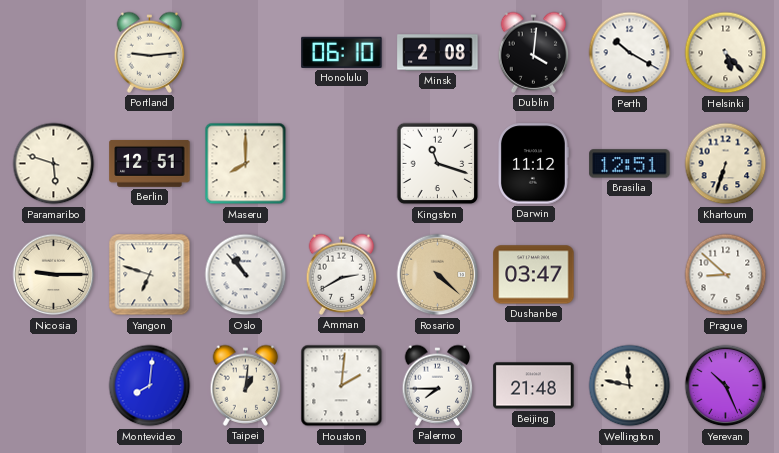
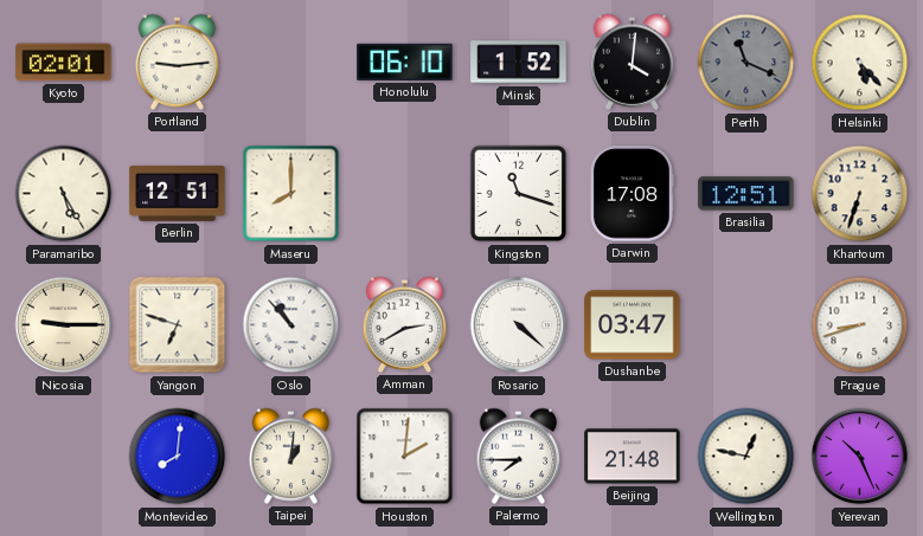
Kyoto: none -> 02:01 (64, 63)
Minsk: 2:08 -> 1:52 (519, 63)
Perth: 10:20 -> 11:19 (746, 63)
Perth dial: white -> grey (746, 63)
Paramaribo: 5:48 -> 5:25 (64, 194)
Darwin: 11:12 -> 17:08 (632, 194)
Rosario dial: champagne -> white (519, 325)
Prague: 8:52 -> 8:42 (860, 325)
Wellington: 11:47 -> 12:47 (746, 457)
